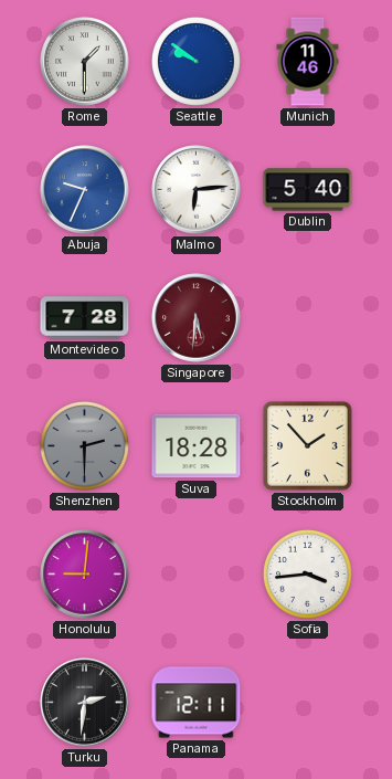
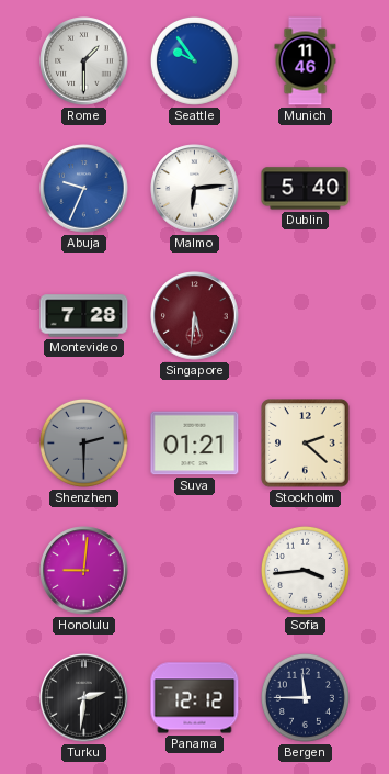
Seattle: 9:51 -> 9:54 (194, 60)
Suva: 18:28 -> 01:21 (195, 444)
Stockholm: 1:53 -> 2:22 (306, 444)
Panama: 12:11 -> 12:12 (195, 698)
Bergen: none -> 11:45 (305, 697)
